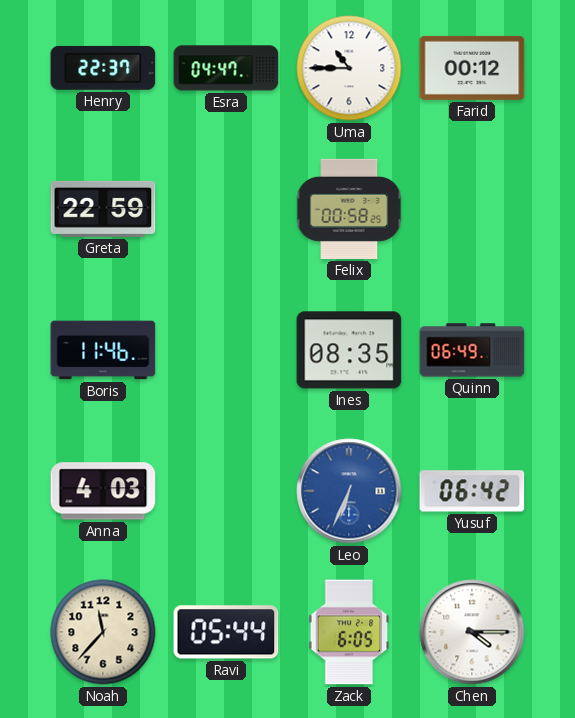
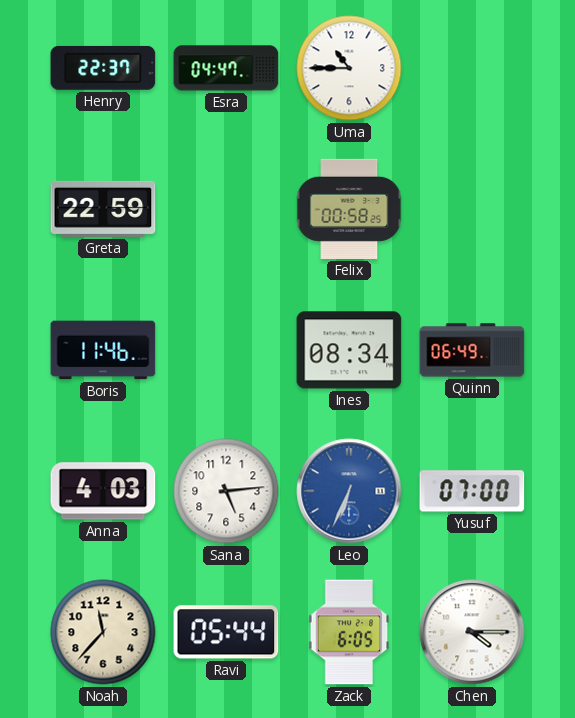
Farid: 00:12 -> none (472, 68)
Ines: 08:35 -> 08:34 (349, 350)
Sana: none -> 5:14 (226, 491)
Yusuf: 06:42 -> 07:00 (472, 491)
